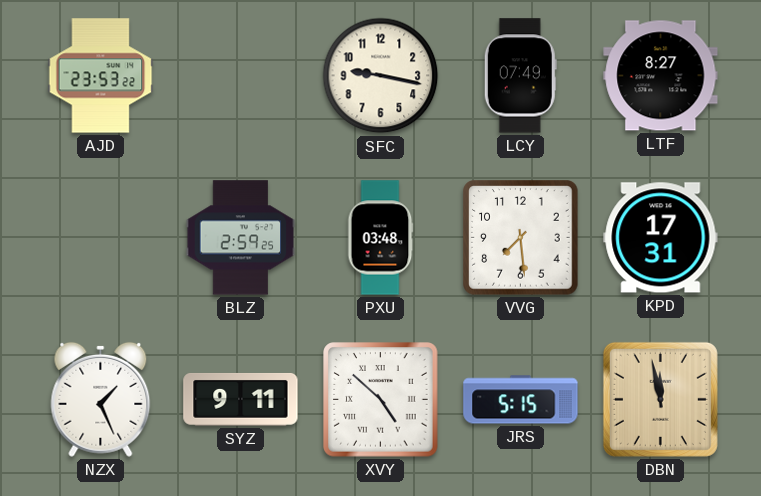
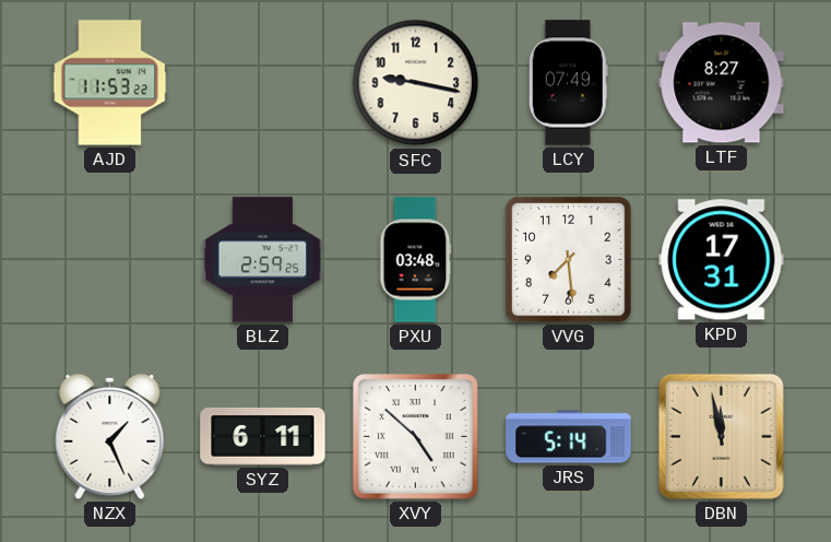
AJD: 23:53 -> 11:53 (110, 83)
SYZ: 9:11 -> 6:11 (263, 437)
JRS: 5:15 -> 5:14 (569, 437)
